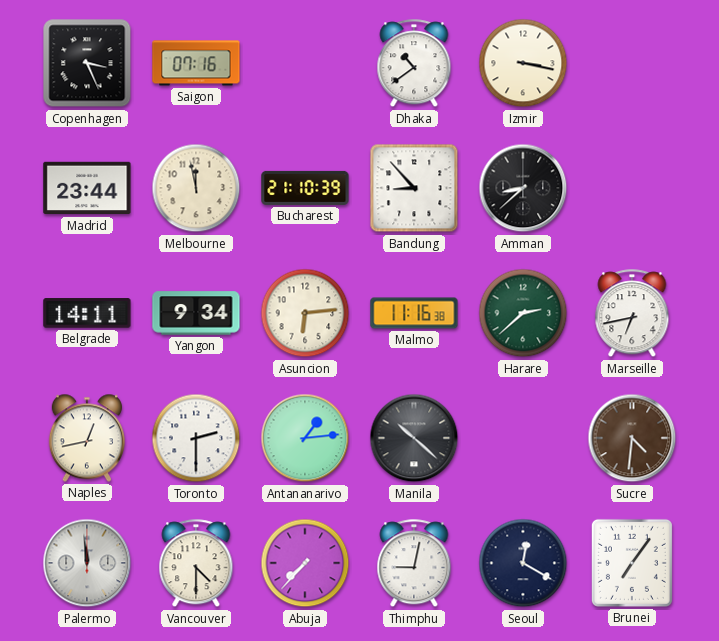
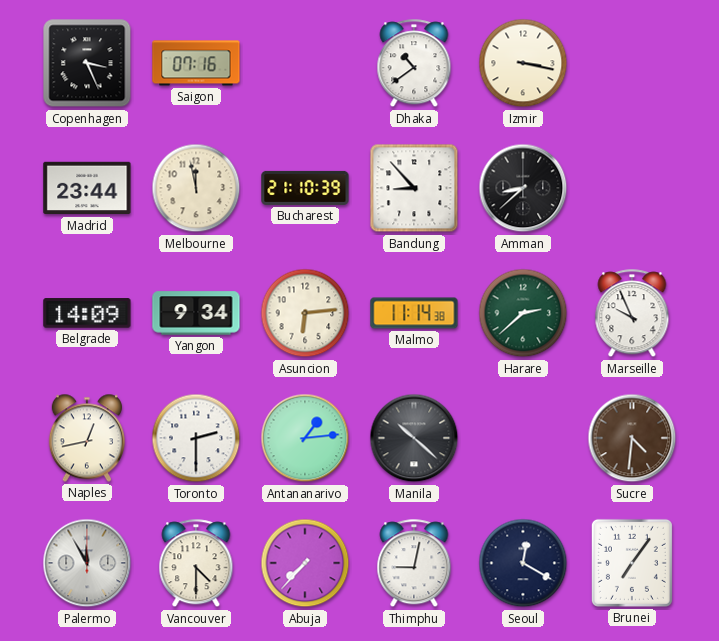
Belgrade: 14:11 -> 14:09 (87, 313)
Malmo: 11:16 -> 11:14 (414, 313)
Marseille: 6:43 -> 9:56 (632, 314)
Palermo: 11:59 -> 11:55 (87, 563)
